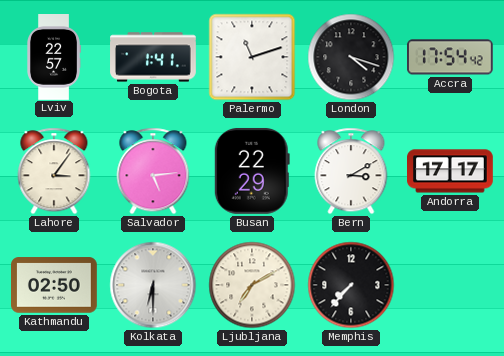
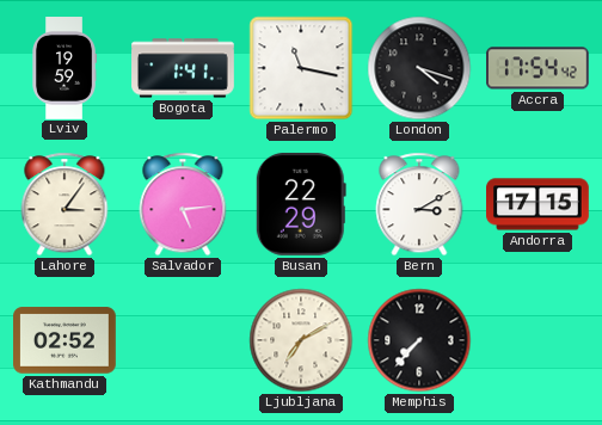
Lviv: 22:57 -> 19:59 (64, 68)
Palermo: 11:12 -> 11:17 (301, 68)
Andorra: 17:17 -> 17:15 (539, 204)
Kathmandu: 02:50 -> 02:52 (66, 340)
Kolkata: 6:30 -> none (153, 285)
